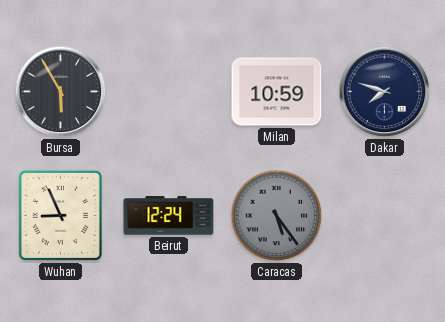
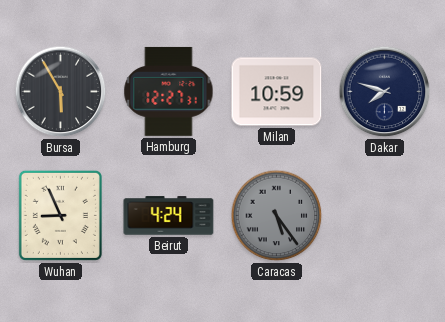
Hamburg: none -> 12:27 (169, 91)
Beirut: 12:24 -> 4:24 (169, 216)
